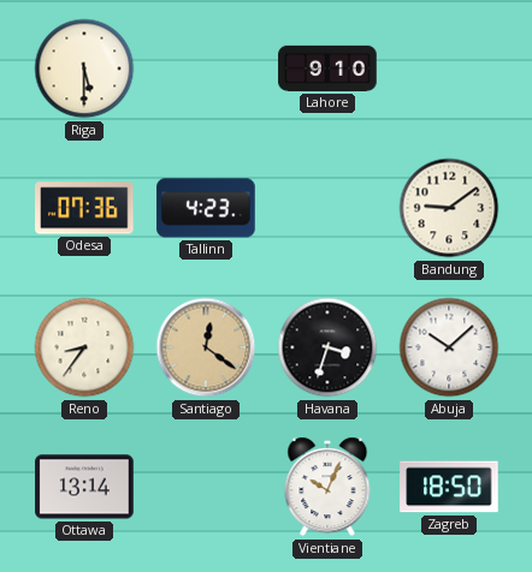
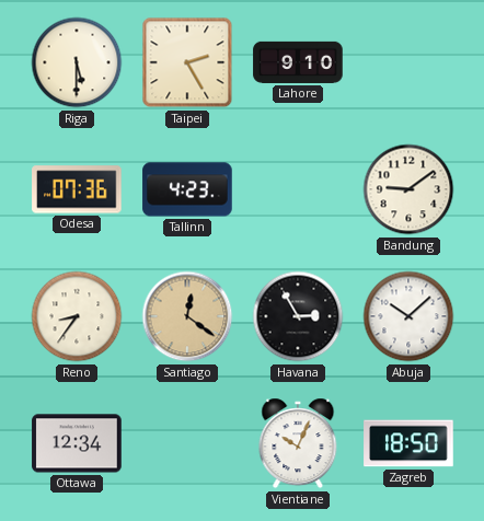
Taipei: none -> 2:25 (187, 62)
Havana: 3:33 -> 2:55 (298, 316)
Ottawa: 13:14 -> 12:34 (77, 443)
